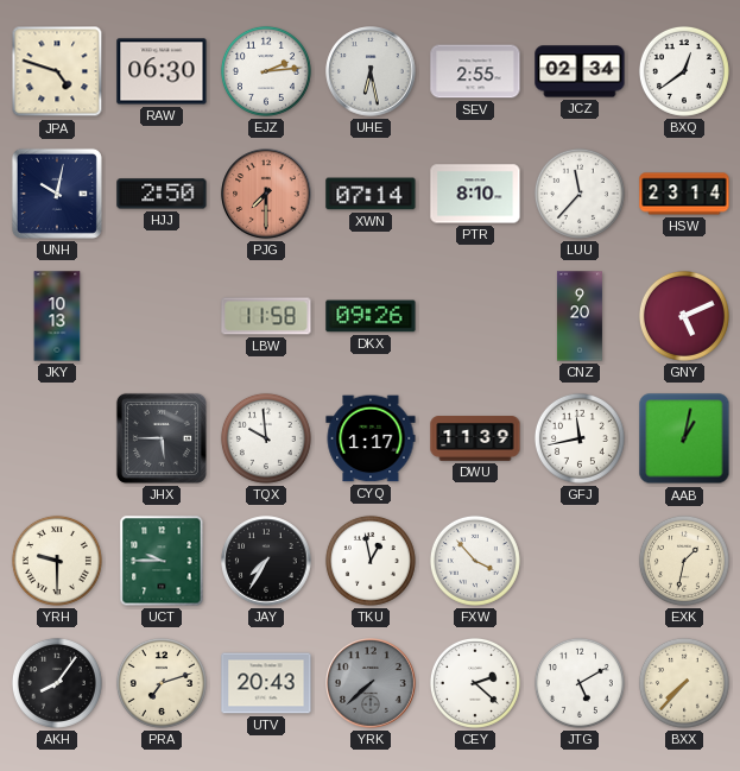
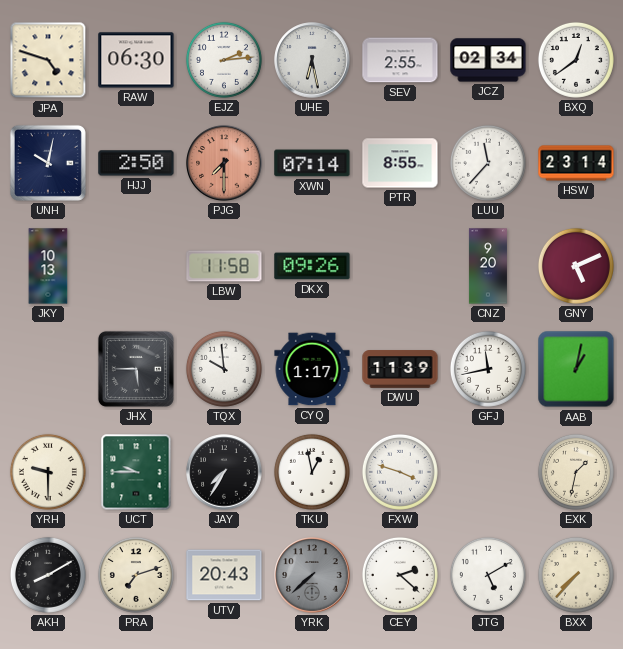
PTR: 8:10 -> 8:55 (400, 163)
FXW: 3:53 -> 3:48 (400, 472)
AKH: 8:06 -> 8:10 (48, 575)
